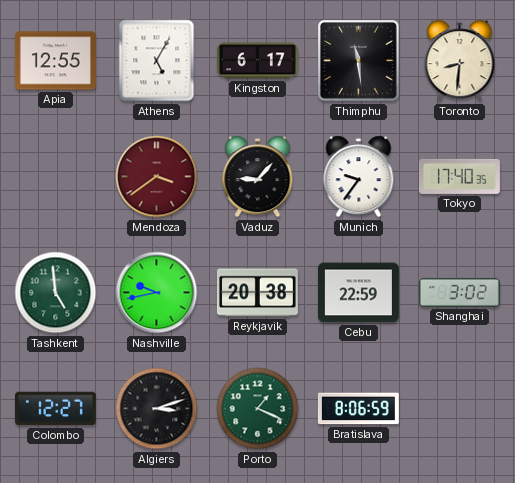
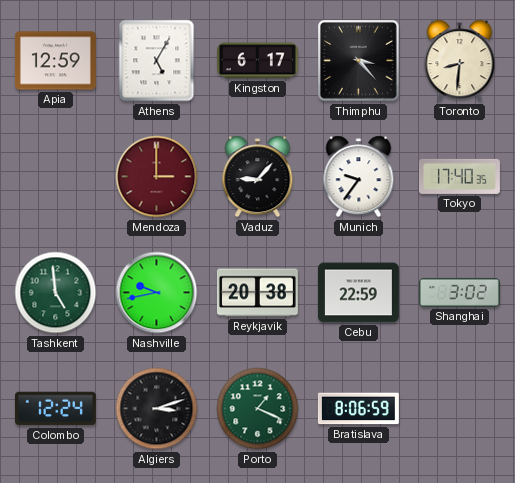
Apia: 12:55 -> 12:59 (55, 61)
Thimphu: 11:29 -> 3:23 (359, 61)
Mendoza: 3:39 -> 3:00 (157, 177)
Colombo: 12:27 -> 12:24 (55, 409)
